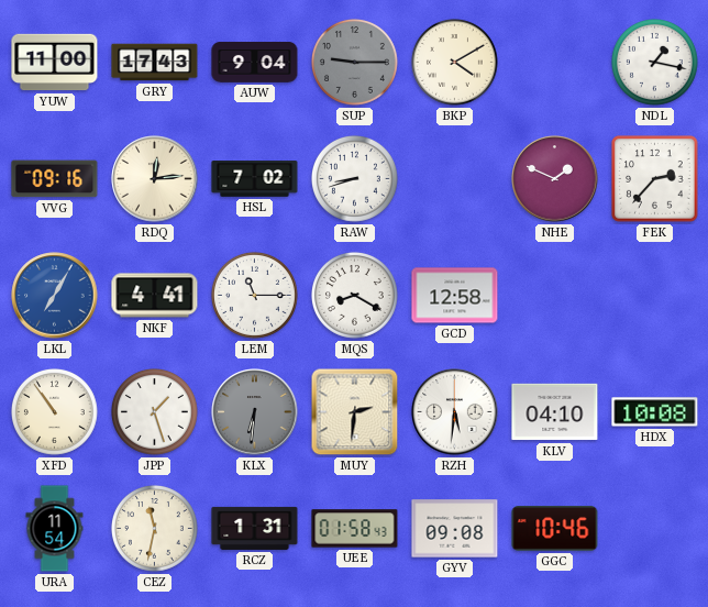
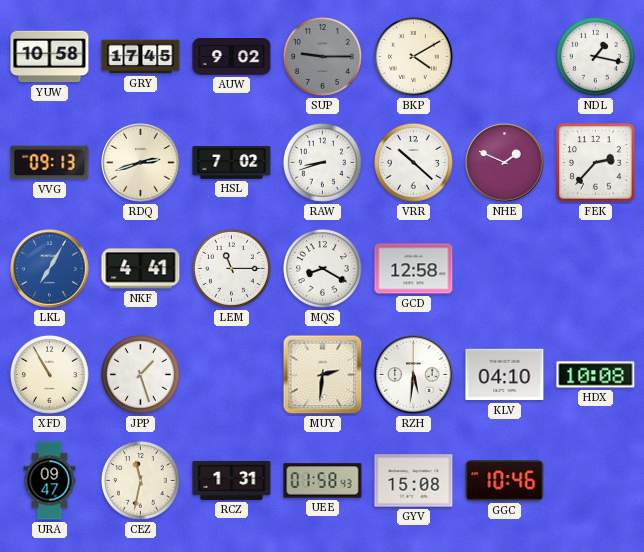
YUW: 11:00 -> 10:58 (50, 57)
GRY: 17:43 -> 17:45 (141, 57)
AUW: 9:04 -> 9:02 (232, 57)
VVG: 09:16 -> 09:13 (50, 163)
RDQ: 12:14 -> 2:42 (141, 163)
VRR: none -> 10:22 (414, 163)
XFD: 10:54 -> 10:55 (50, 375)
KLX: 6:31 -> none (255, 412)
URA: 11:54 -> 09:47 (50, 481)
GYV: 09:08 -> 15:08 (414, 481)
